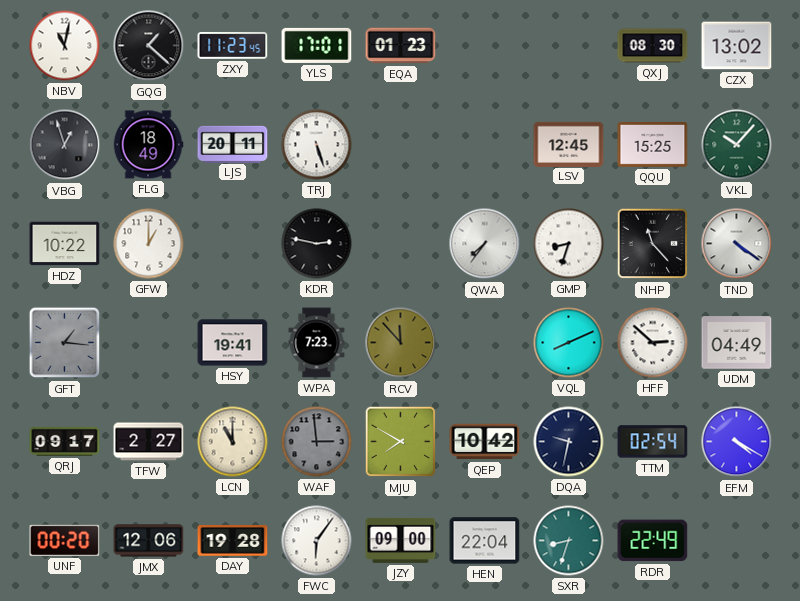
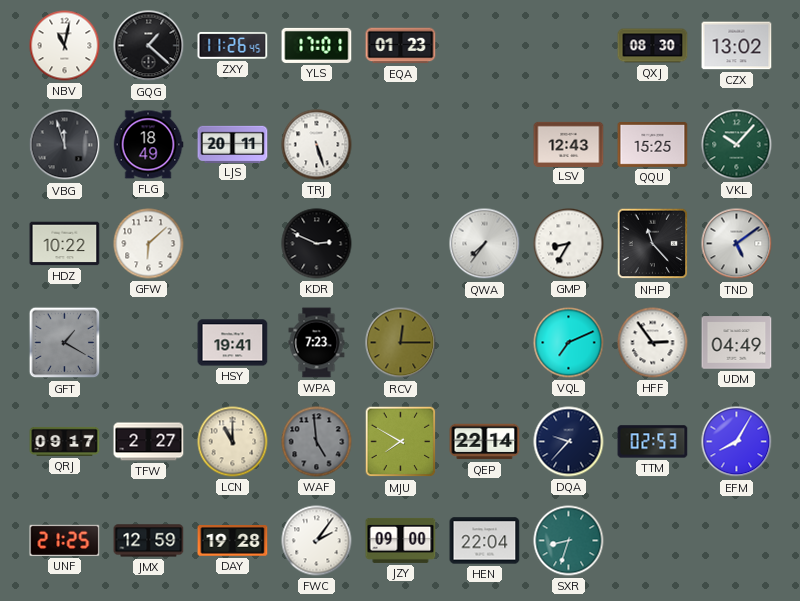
ZXY: 11:23 -> 11:26 (233, 45)
VBG: 12:57 -> 11:57 (65, 145)
LSV: 12:45 -> 12:43 (569, 144)
GFW: 1:00 -> 6:08 (149, 244)
KDR: 2:47 -> 2:49 (317, 244)
GMP: 8:33 -> 8:35 (569, 244)
TND: 4:21 -> 5:09 (737, 244)
GFT: 1:16 -> 1:20 (65, 343)
RCV: 11:53 -> 12:15 (401, 343)
VQL: 8:11 -> 7:11 (569, 343)
HFF: 2:52 -> 2:54 (653, 343)
WAF: 2:59 -> 4:59 (317, 442)
QEP: 10:42 -> 22:14 (485, 442)
DQA: 9:32 -> 9:37 (569, 442)
TTM: 02:54 -> 02:53 (653, 442)
EFM: 4:20 -> 8:05 (737, 442)
UNF: 00:20 -> 21:25 (65, 540)
JMX: 12:06 -> 12:59 (149, 541)
FWC: 6:06 -> 2:06 (317, 541)
RDR: 22:49 -> none (653, 541)
